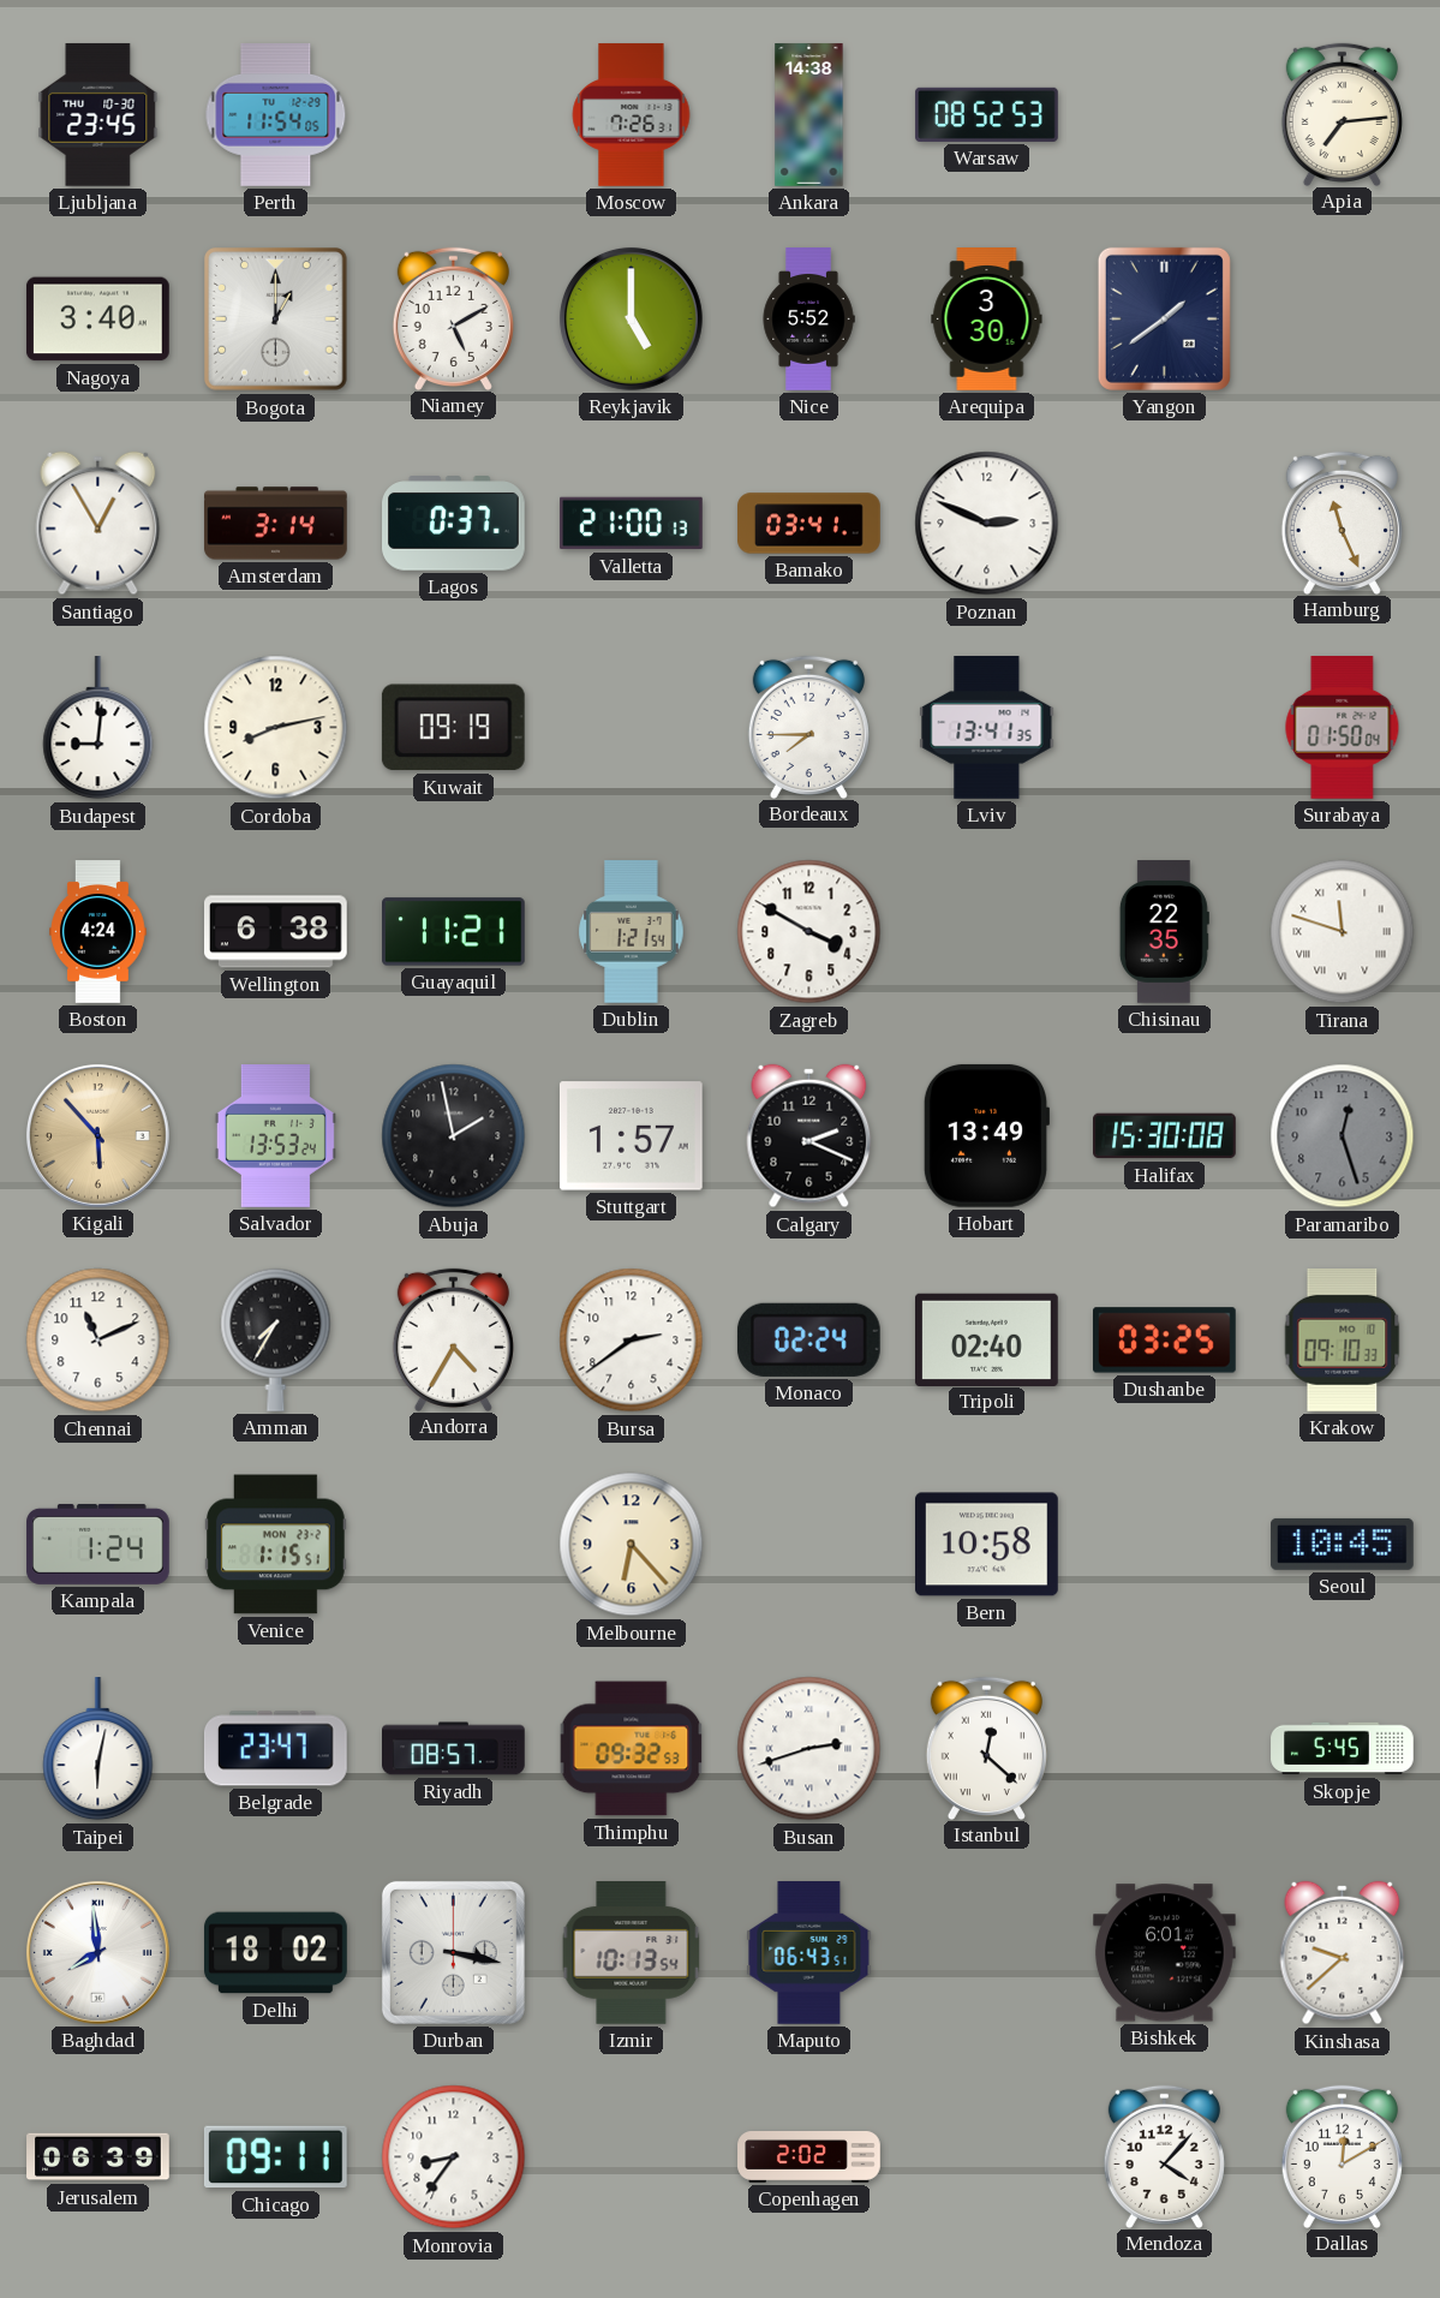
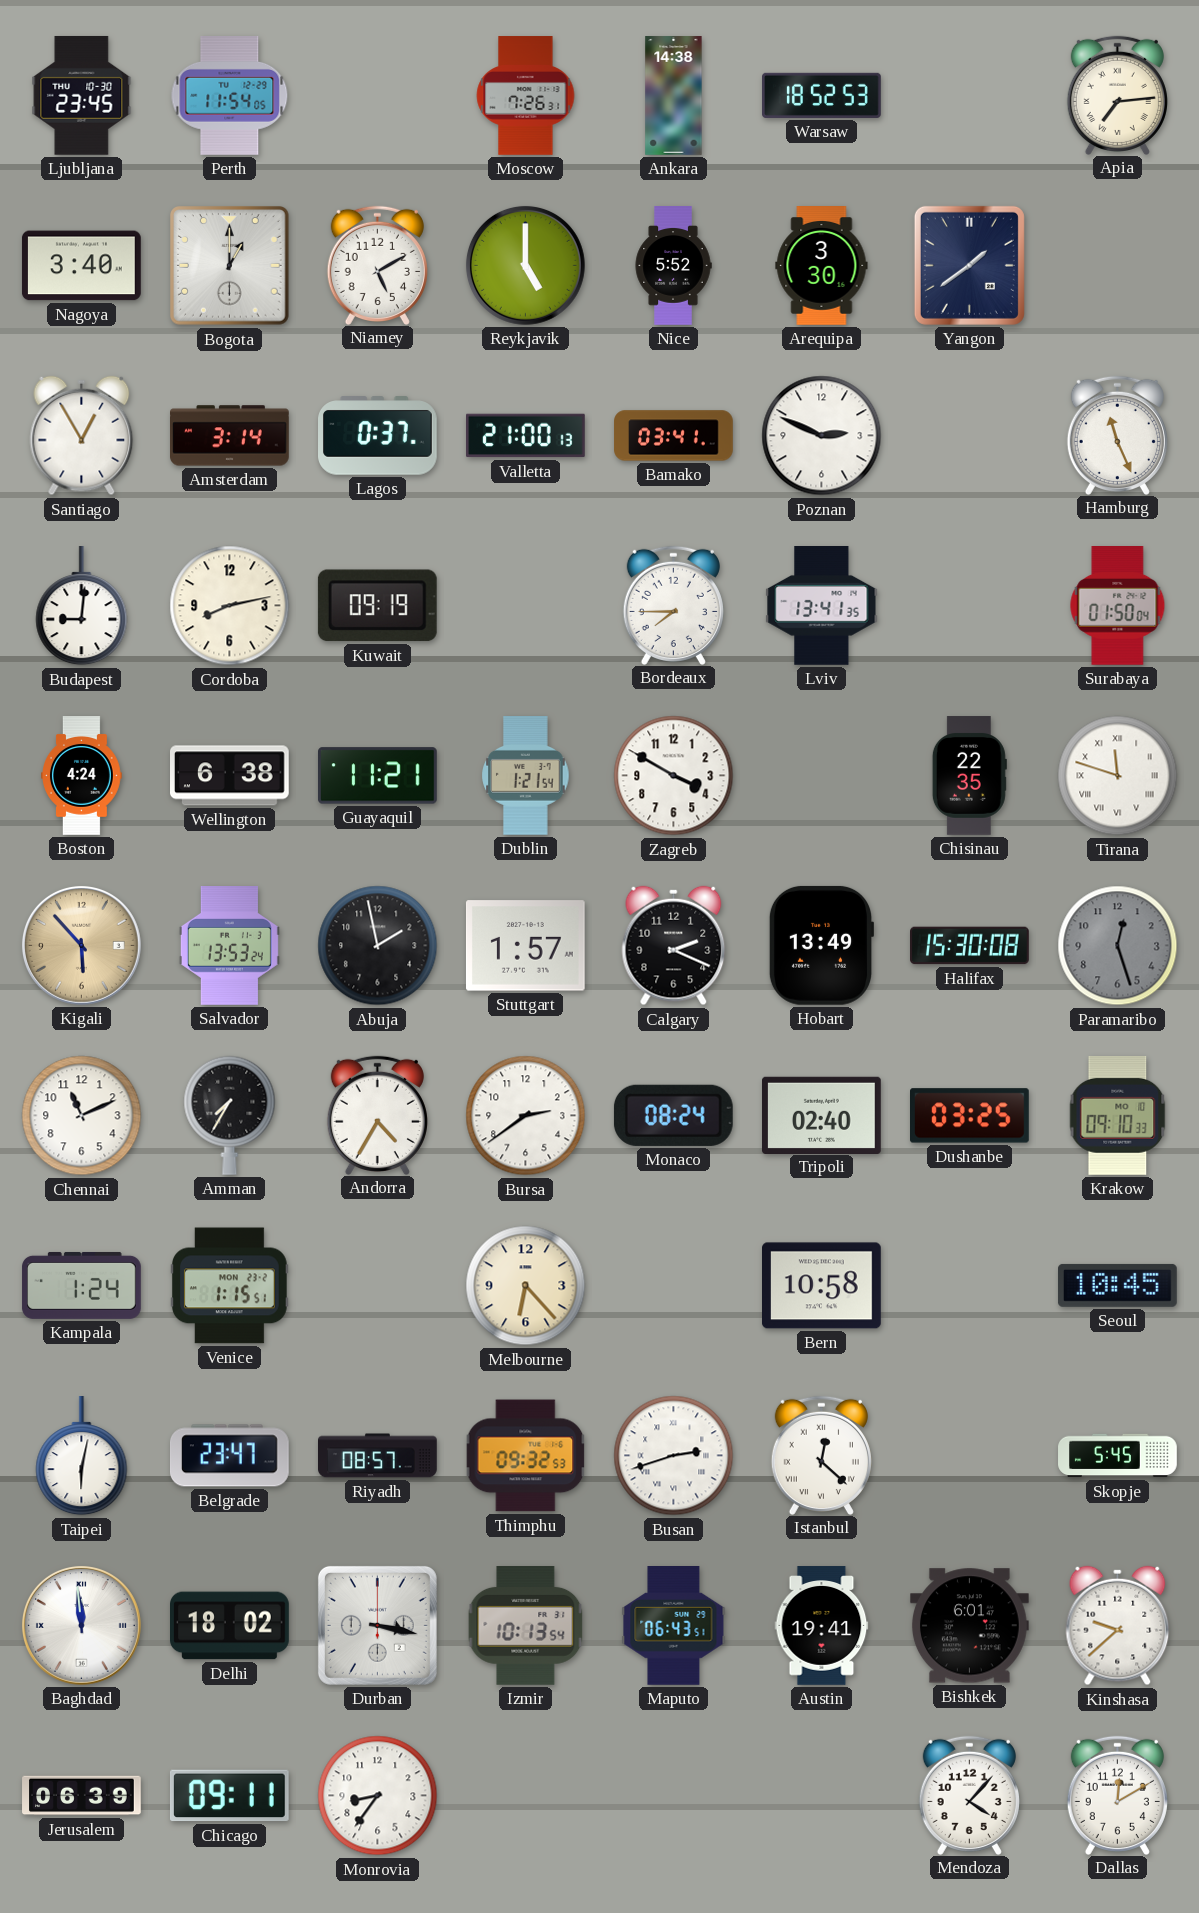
Warsaw: 08:52 -> 18:52 (822, 95)
Monaco: 02:24 -> 08:24 (673, 1115)
Baghdad: 7:59 -> 11:59 (81, 1625)
Austin: none -> 19:41 (822, 1626)
Copenhagen: 2:02 -> none (809, 2157)
